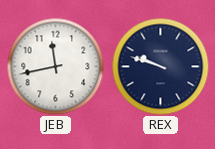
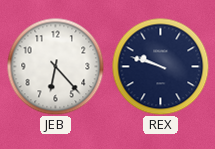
JEB: 11:43 -> 6:23 (55, 66)
